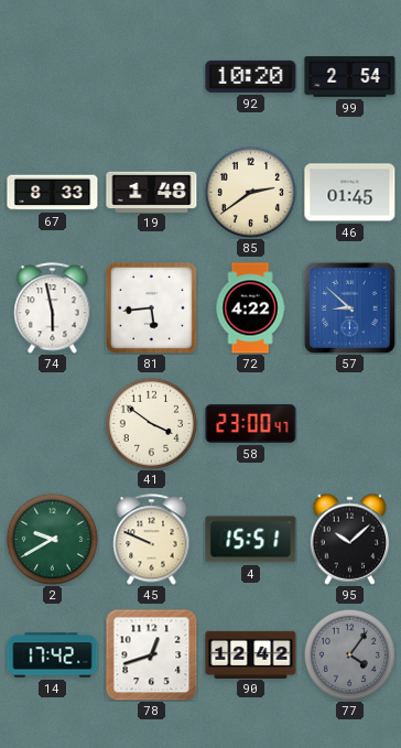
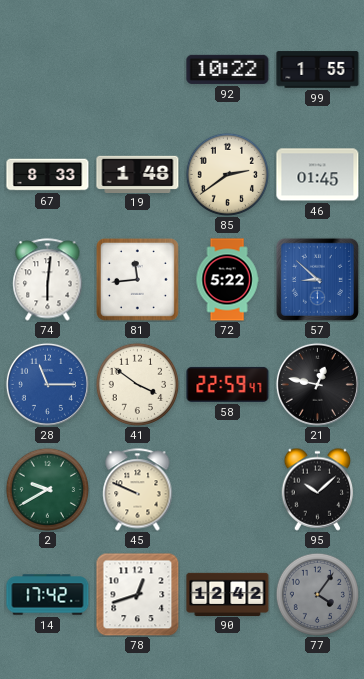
92: 10:20 -> 10:22 (228, 69)
99: 2:54 -> 1:55 (318, 70)
74: 5:58 -> 6:01 (48, 280)
81: 5:44 -> 11:44 (137, 279)
72: 4:22 -> 5:22 (227, 280)
28: none -> 11:15 (47, 384)
58: 23:00 -> 22:59 (228, 384)
21: none -> 12:47 (317, 384)
4: 15:51 -> none (251, 540)
